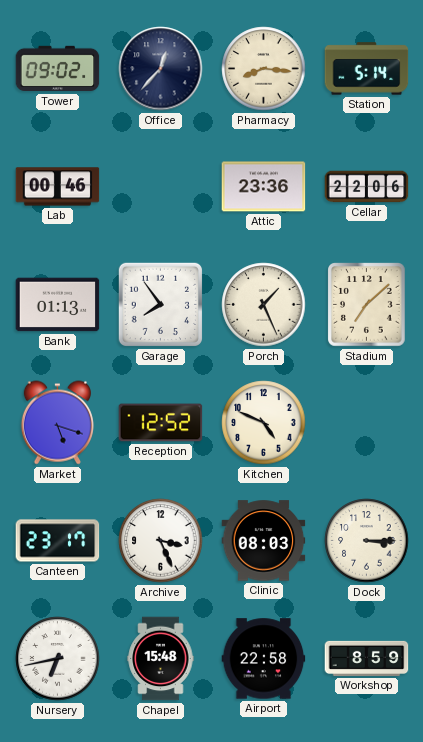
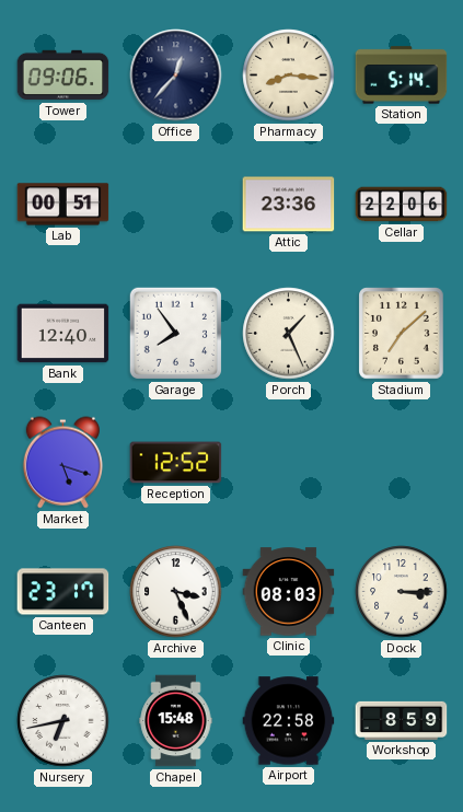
Tower: 09:02 -> 09:06 (63, 76)
Lab: 00:46 -> 00:51 (63, 205)
Bank: 01:13 -> 12:40 (63, 334)
Kitchen: 4:49 -> none (264, 423)
